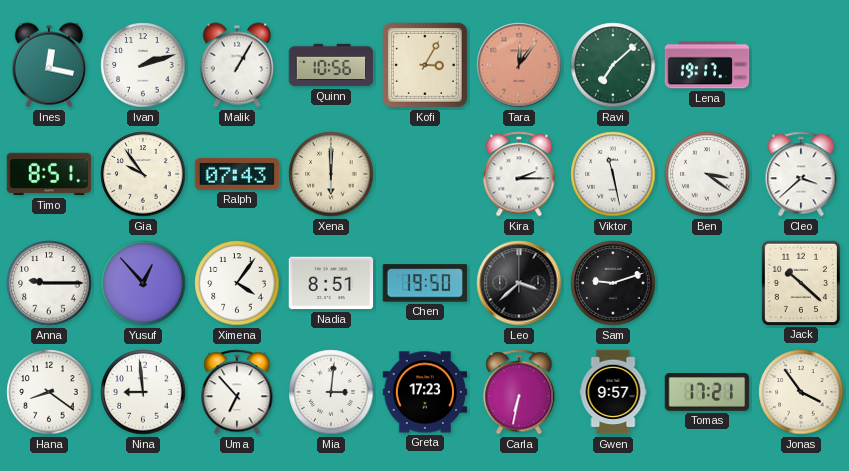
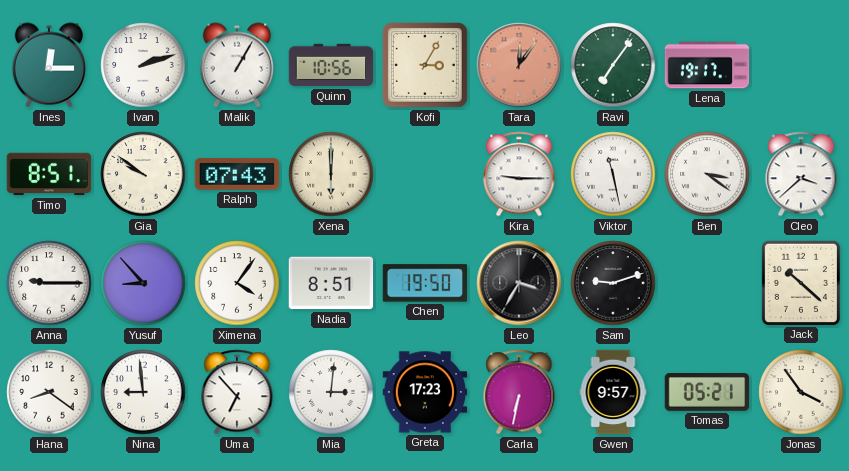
Ines: 12:17 -> 12:15 (49, 65)
Ravi: 7:08 -> 7:06 (613, 65)
Gia: 9:54 -> 9:51 (143, 174)
Kira: 2:15 -> 9:15 (519, 174)
Yusuf: 12:53 -> 8:53 (143, 283)
Leo: 3:38 -> 3:35 (519, 283)
Tomas: 17:21 -> 05:21 (707, 393)
